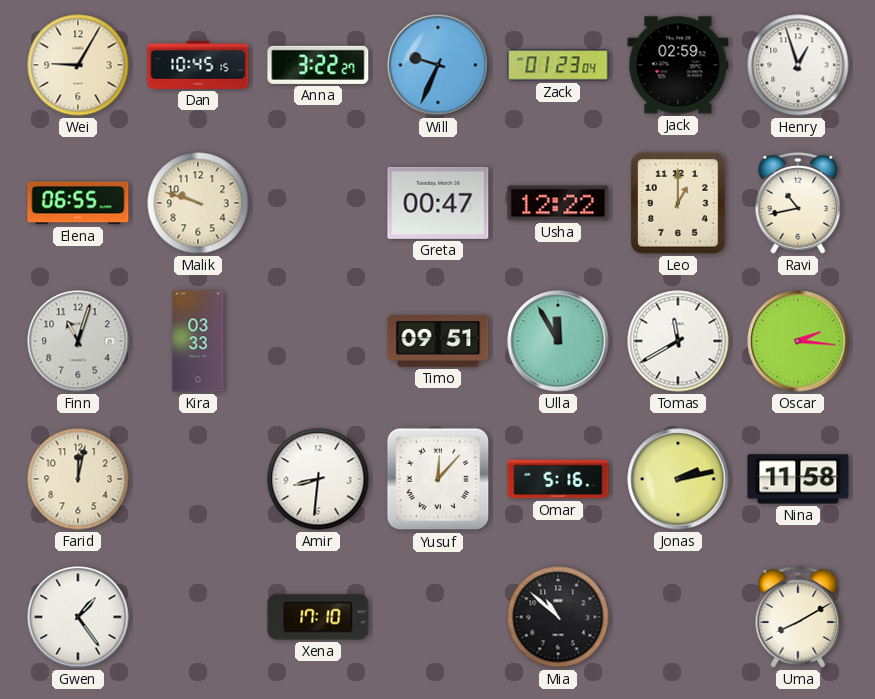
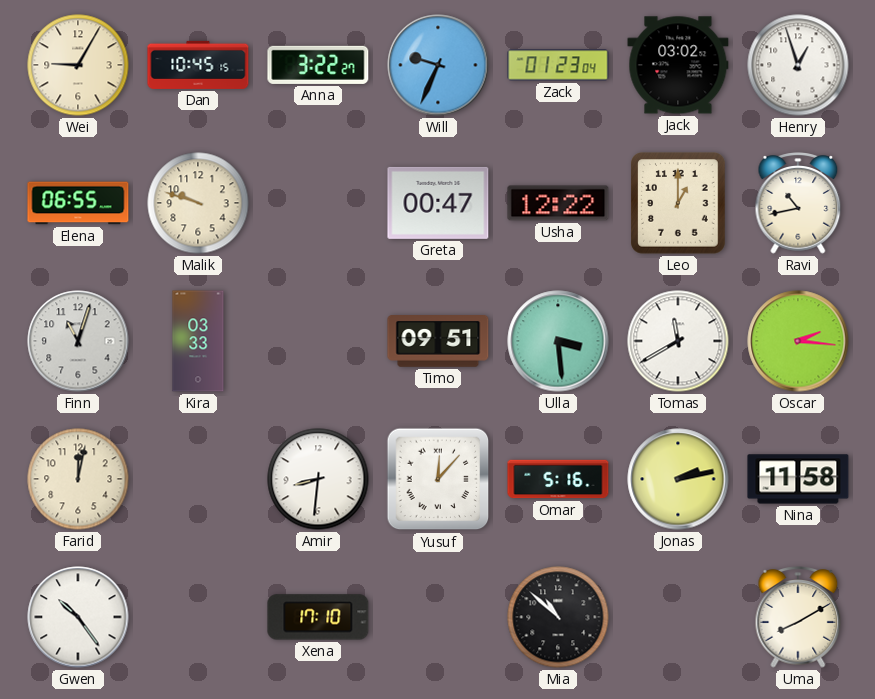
Jack: 02:59 -> 03:02 (678, 65)
Ulla: 11:55 -> 3:29 (558, 341)
Gwen: 1:24 -> 10:24 (78, 617)
